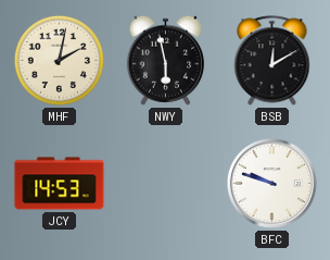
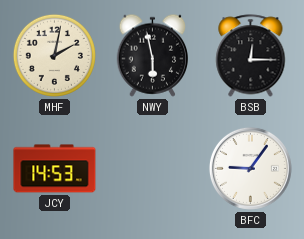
BSB: 12:10 -> 12:15 (251, 56)
BFC: 9:48 -> 9:06 (250, 168)
